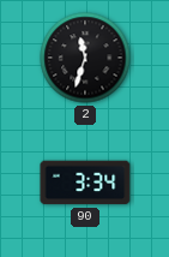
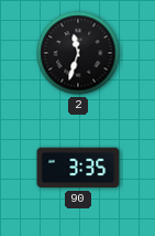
90: 3:34 -> 3:35 (78, 168)
